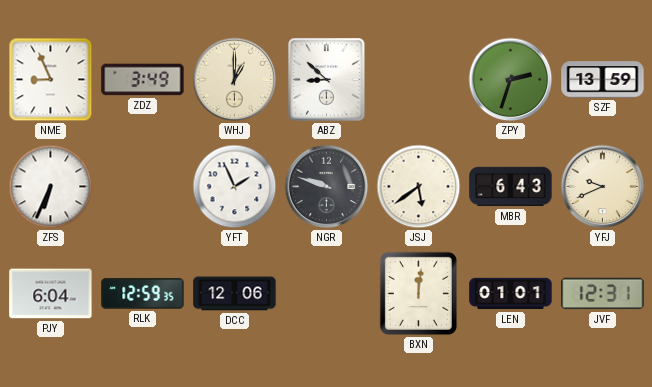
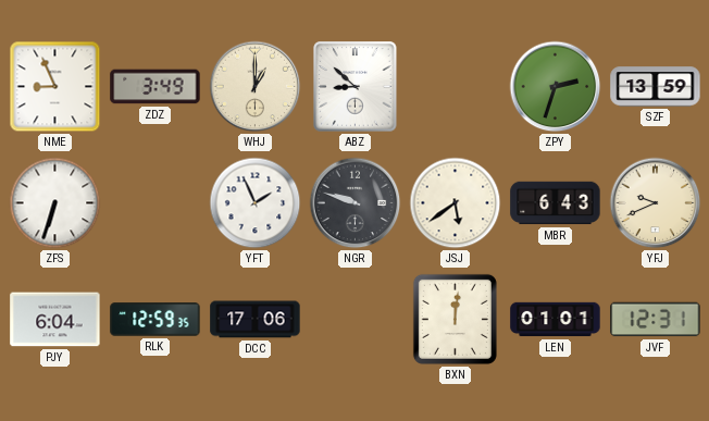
ZFS: 6:34 -> 6:33 (55, 203)
DCC: 12:06 -> 17:06 (256, 320)
